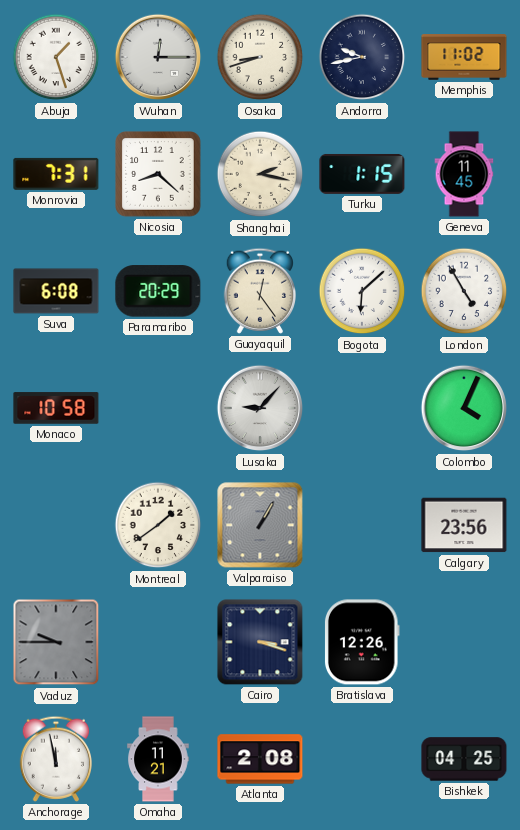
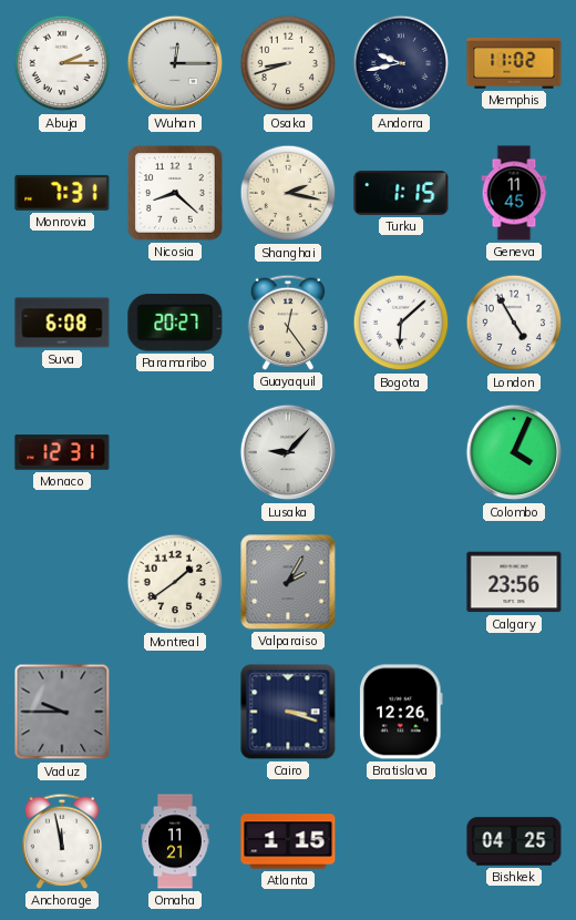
Abuja: 1:27 -> 2:15 (62, 63)
Paramaribo: 20:29 -> 20:27 (175, 323)
Monaco: 10:58 -> 12:31 (62, 452)
Valparaiso: 1:05 -> 2:05 (288, 582)
Atlanta: 2:08 -> 1:15 (288, 841)
